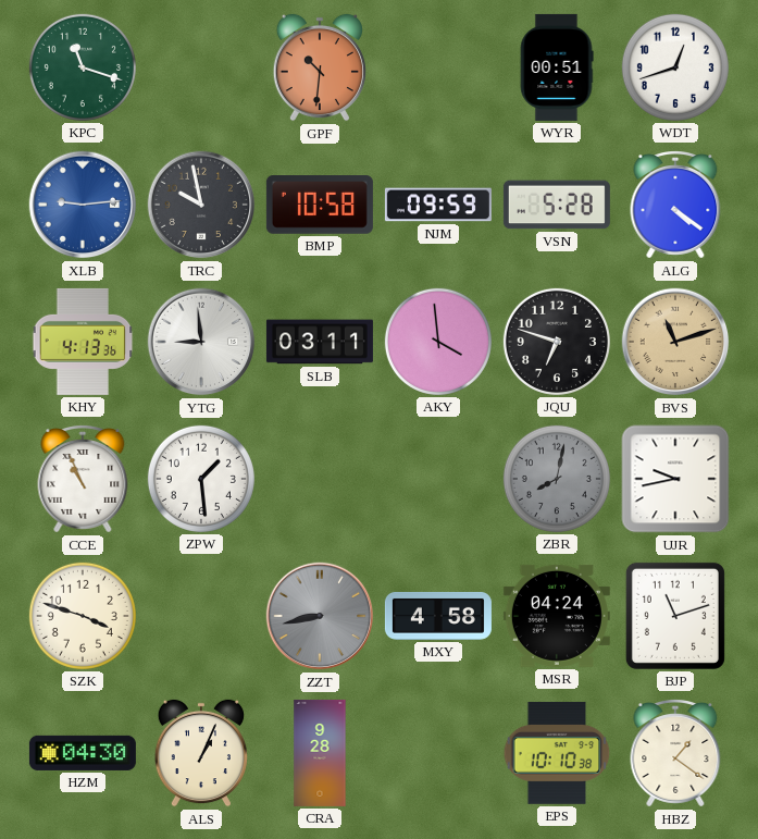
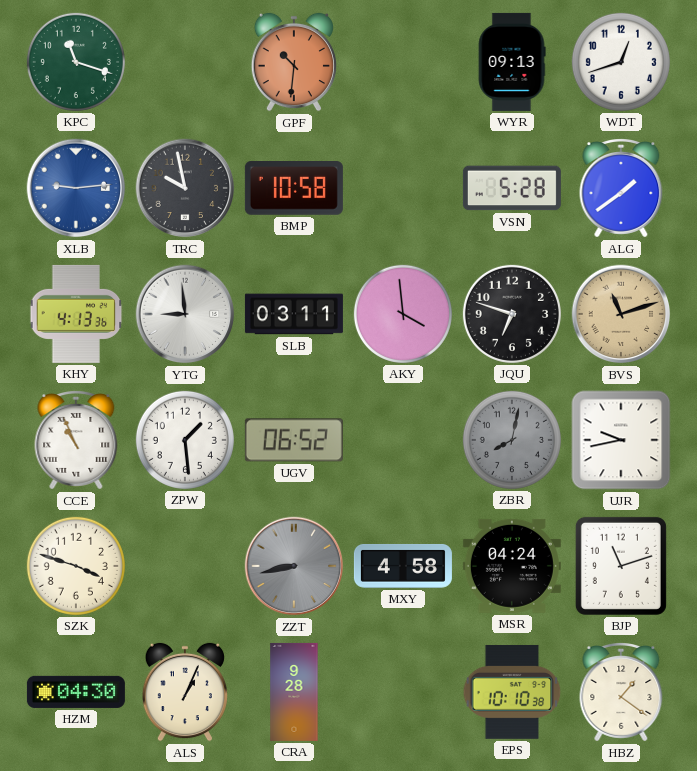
WYR: 00:51 -> 09:13 (512, 62)
NJM: 09:59 -> none (438, 205)
ALG: 4:21 -> 1:39 (621, 189)
UGV: none -> 06:52 (294, 440)
